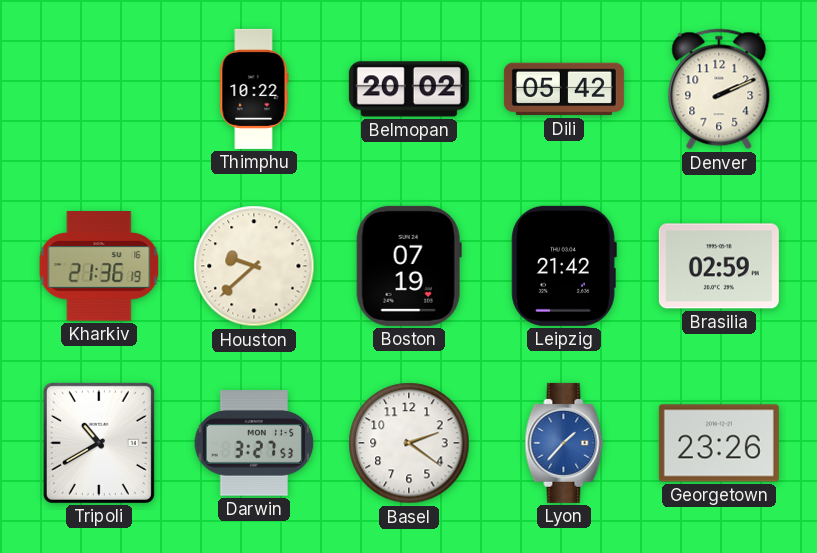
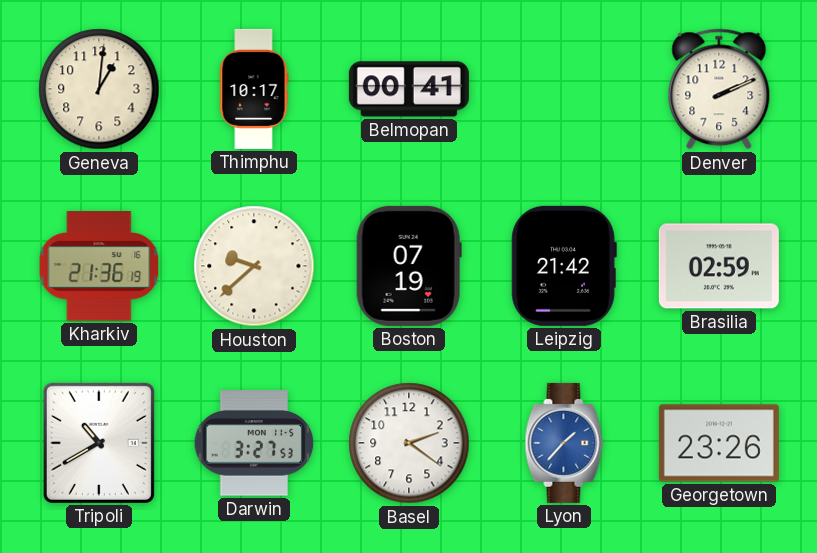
Geneva: none -> 1:01 (99, 89)
Thimphu: 10:22 -> 10:17 (254, 89)
Belmopan: 20:02 -> 00:41 (409, 89)
Dili: 05:42 -> none (564, 89)
